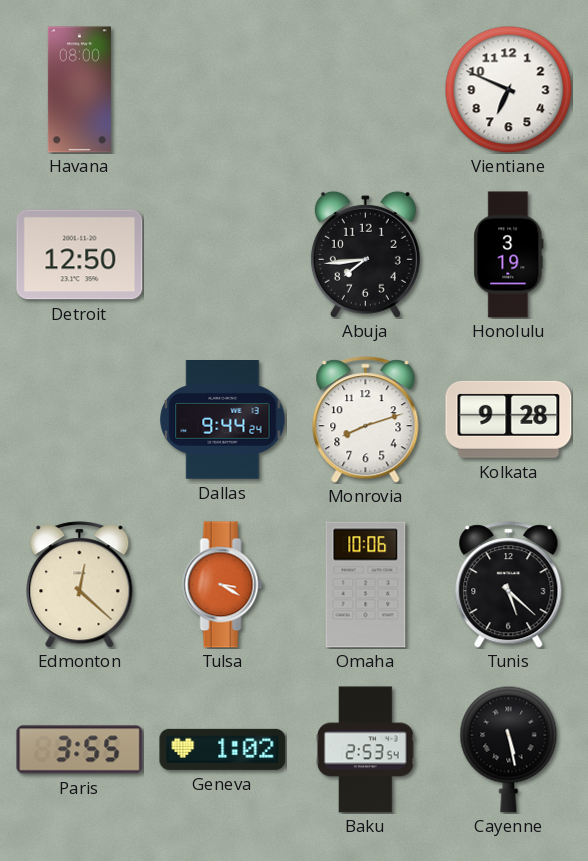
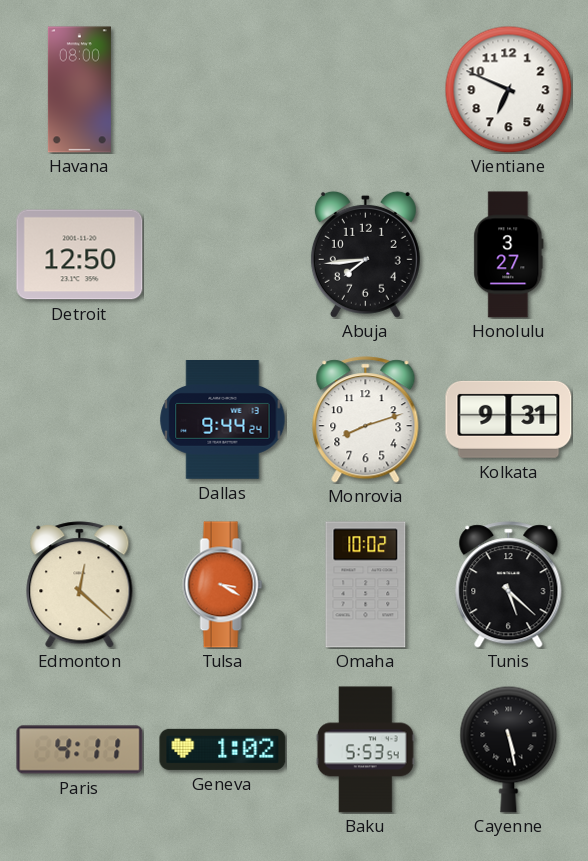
Honolulu: 3:19 -> 3:27 (509, 255)
Kolkata: 9:28 -> 9:31 (509, 419)
Omaha: 10:06 -> 10:02 (366, 585)
Paris: 3:55 -> 4:11 (80, 750)
Baku: 2:53 -> 5:53 (365, 750)
